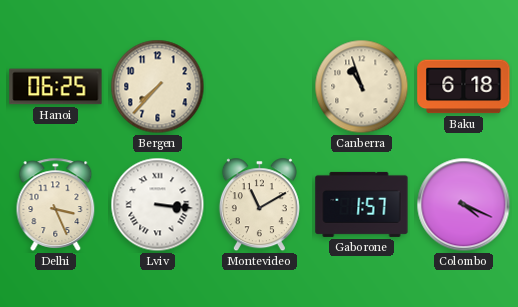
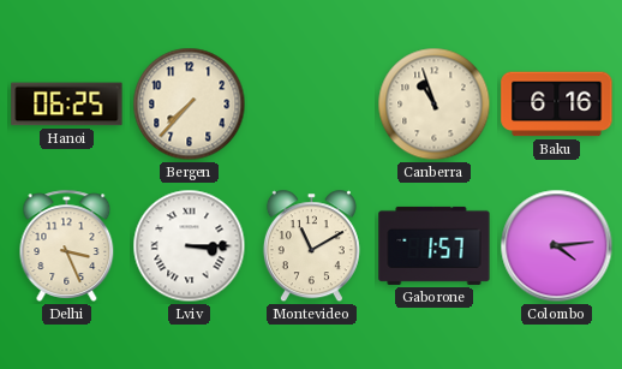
Baku: 6:18 -> 6:16 (557, 105)
Lviv: 3:16 -> 3:15 (190, 246)
Colombo: 4:19 -> 4:14 (557, 246)
